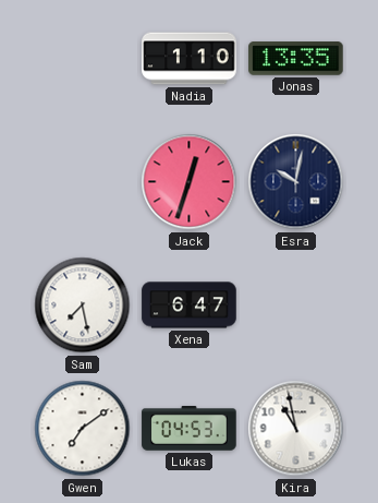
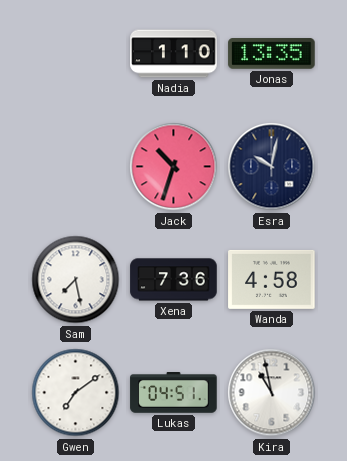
Jack: 12:33 -> 10:33 (174, 167)
Xena: 6:47 -> 7:36 (174, 280)
Wanda: none -> 4:58 (272, 279)
Lukas: 04:53 -> 04:51 (174, 393)
